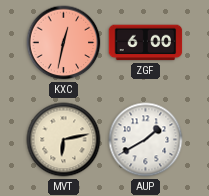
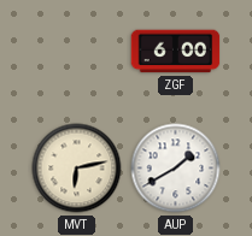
KXC: 12:32 -> none (64, 43)
